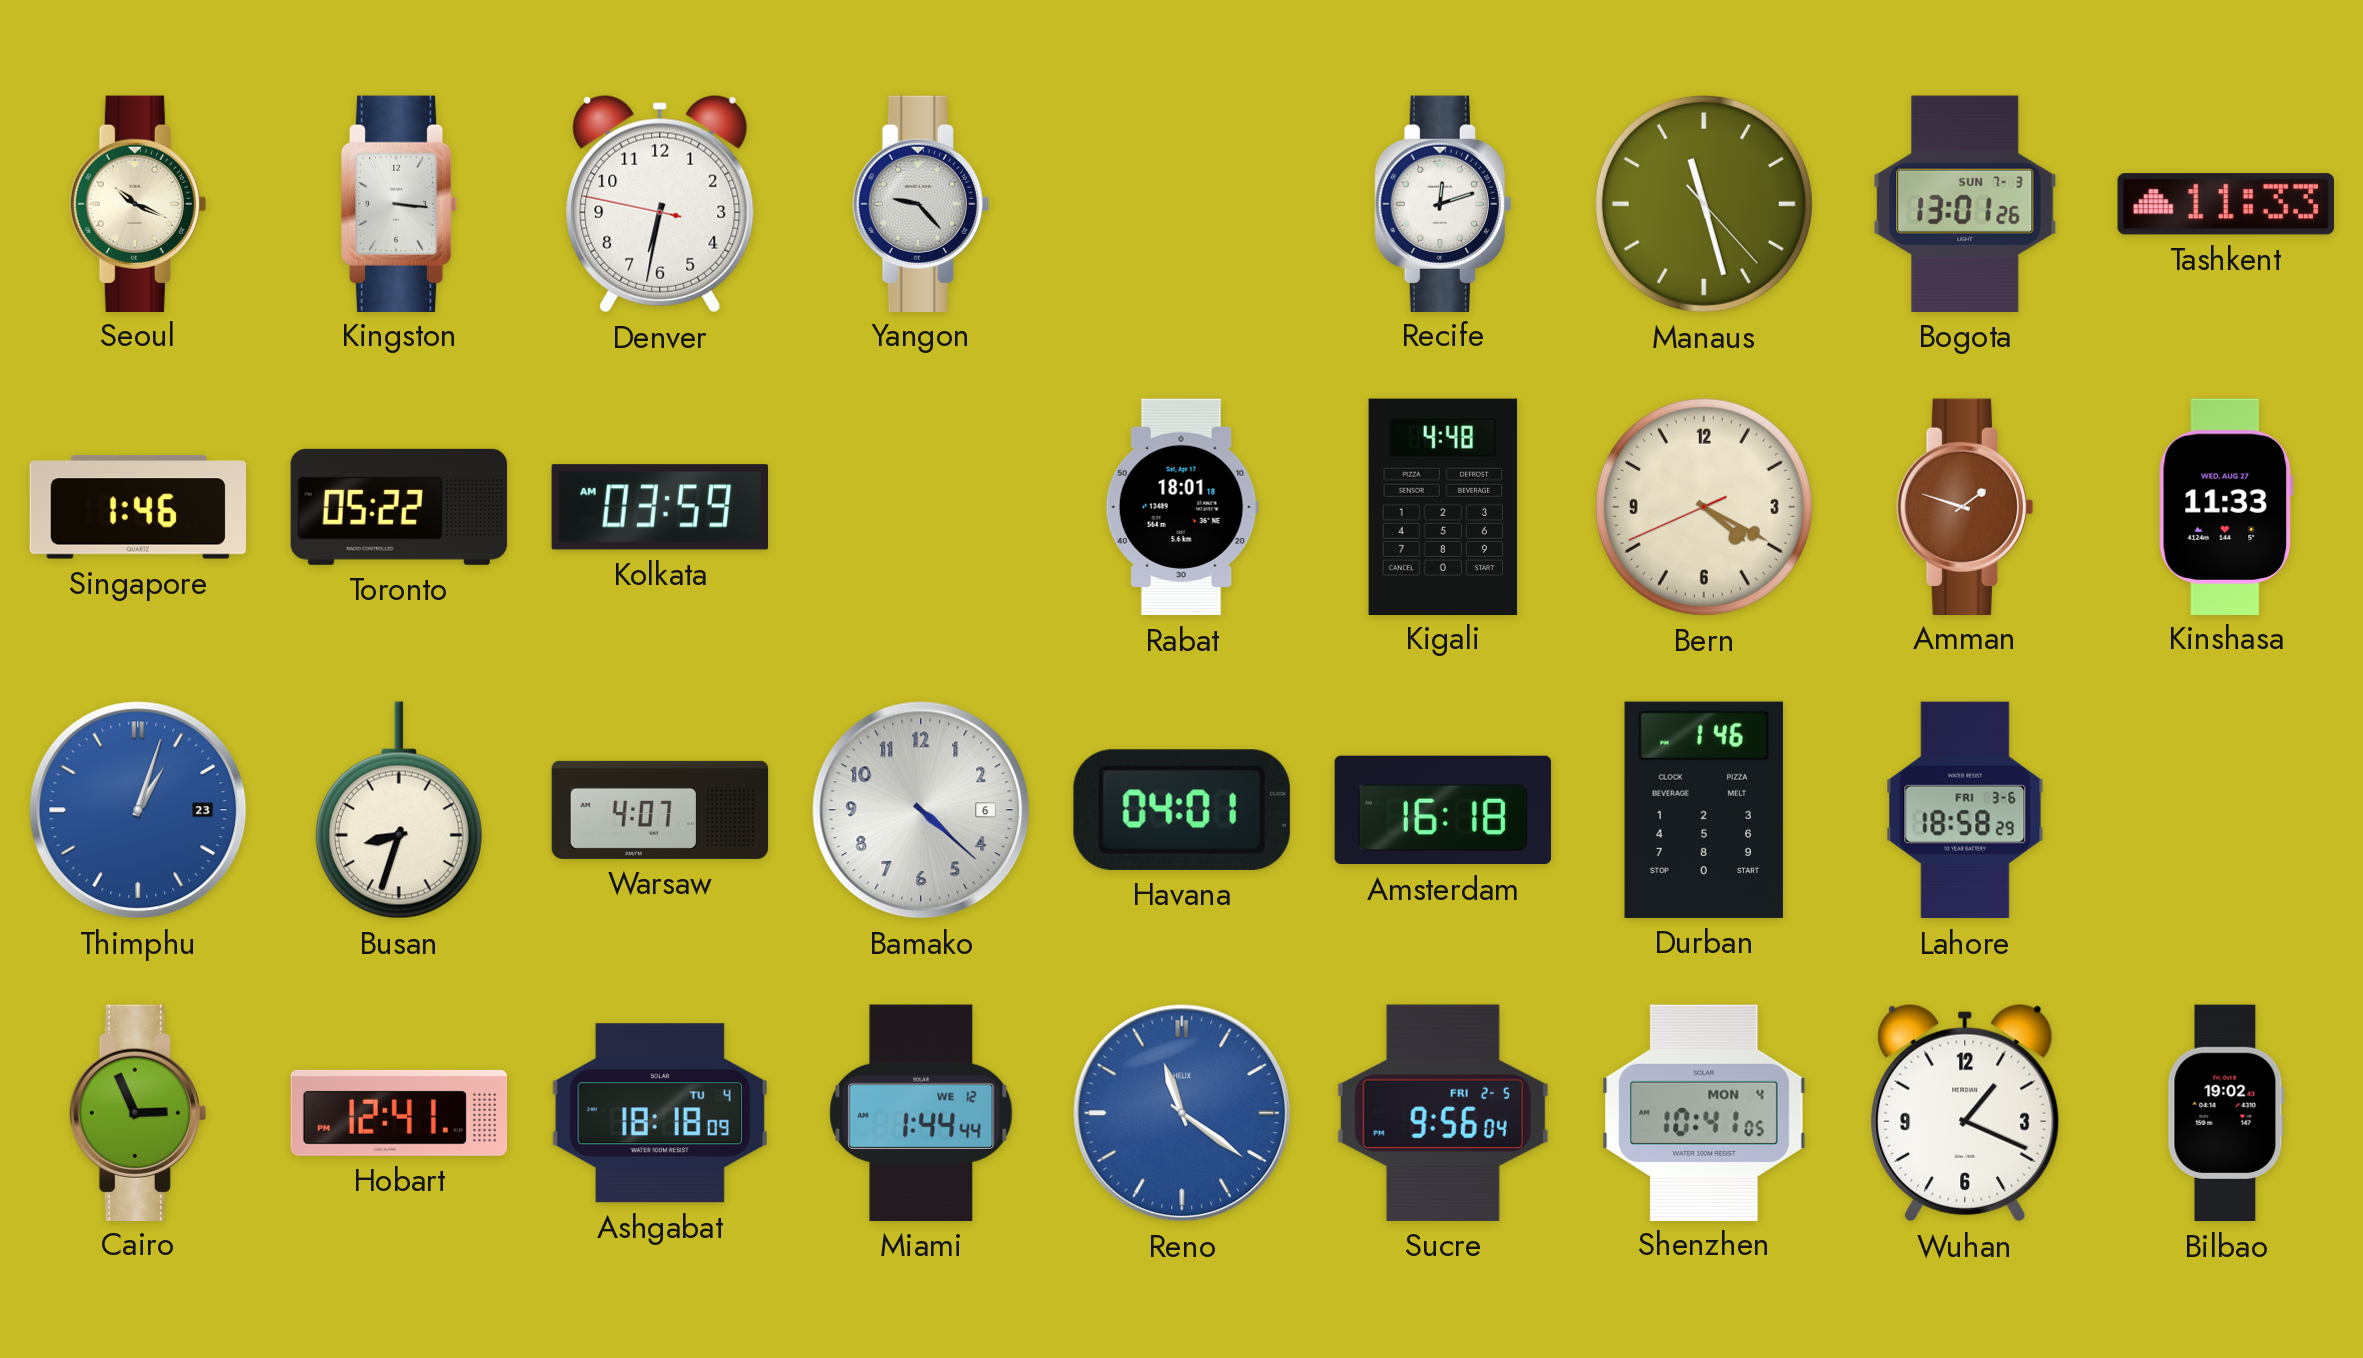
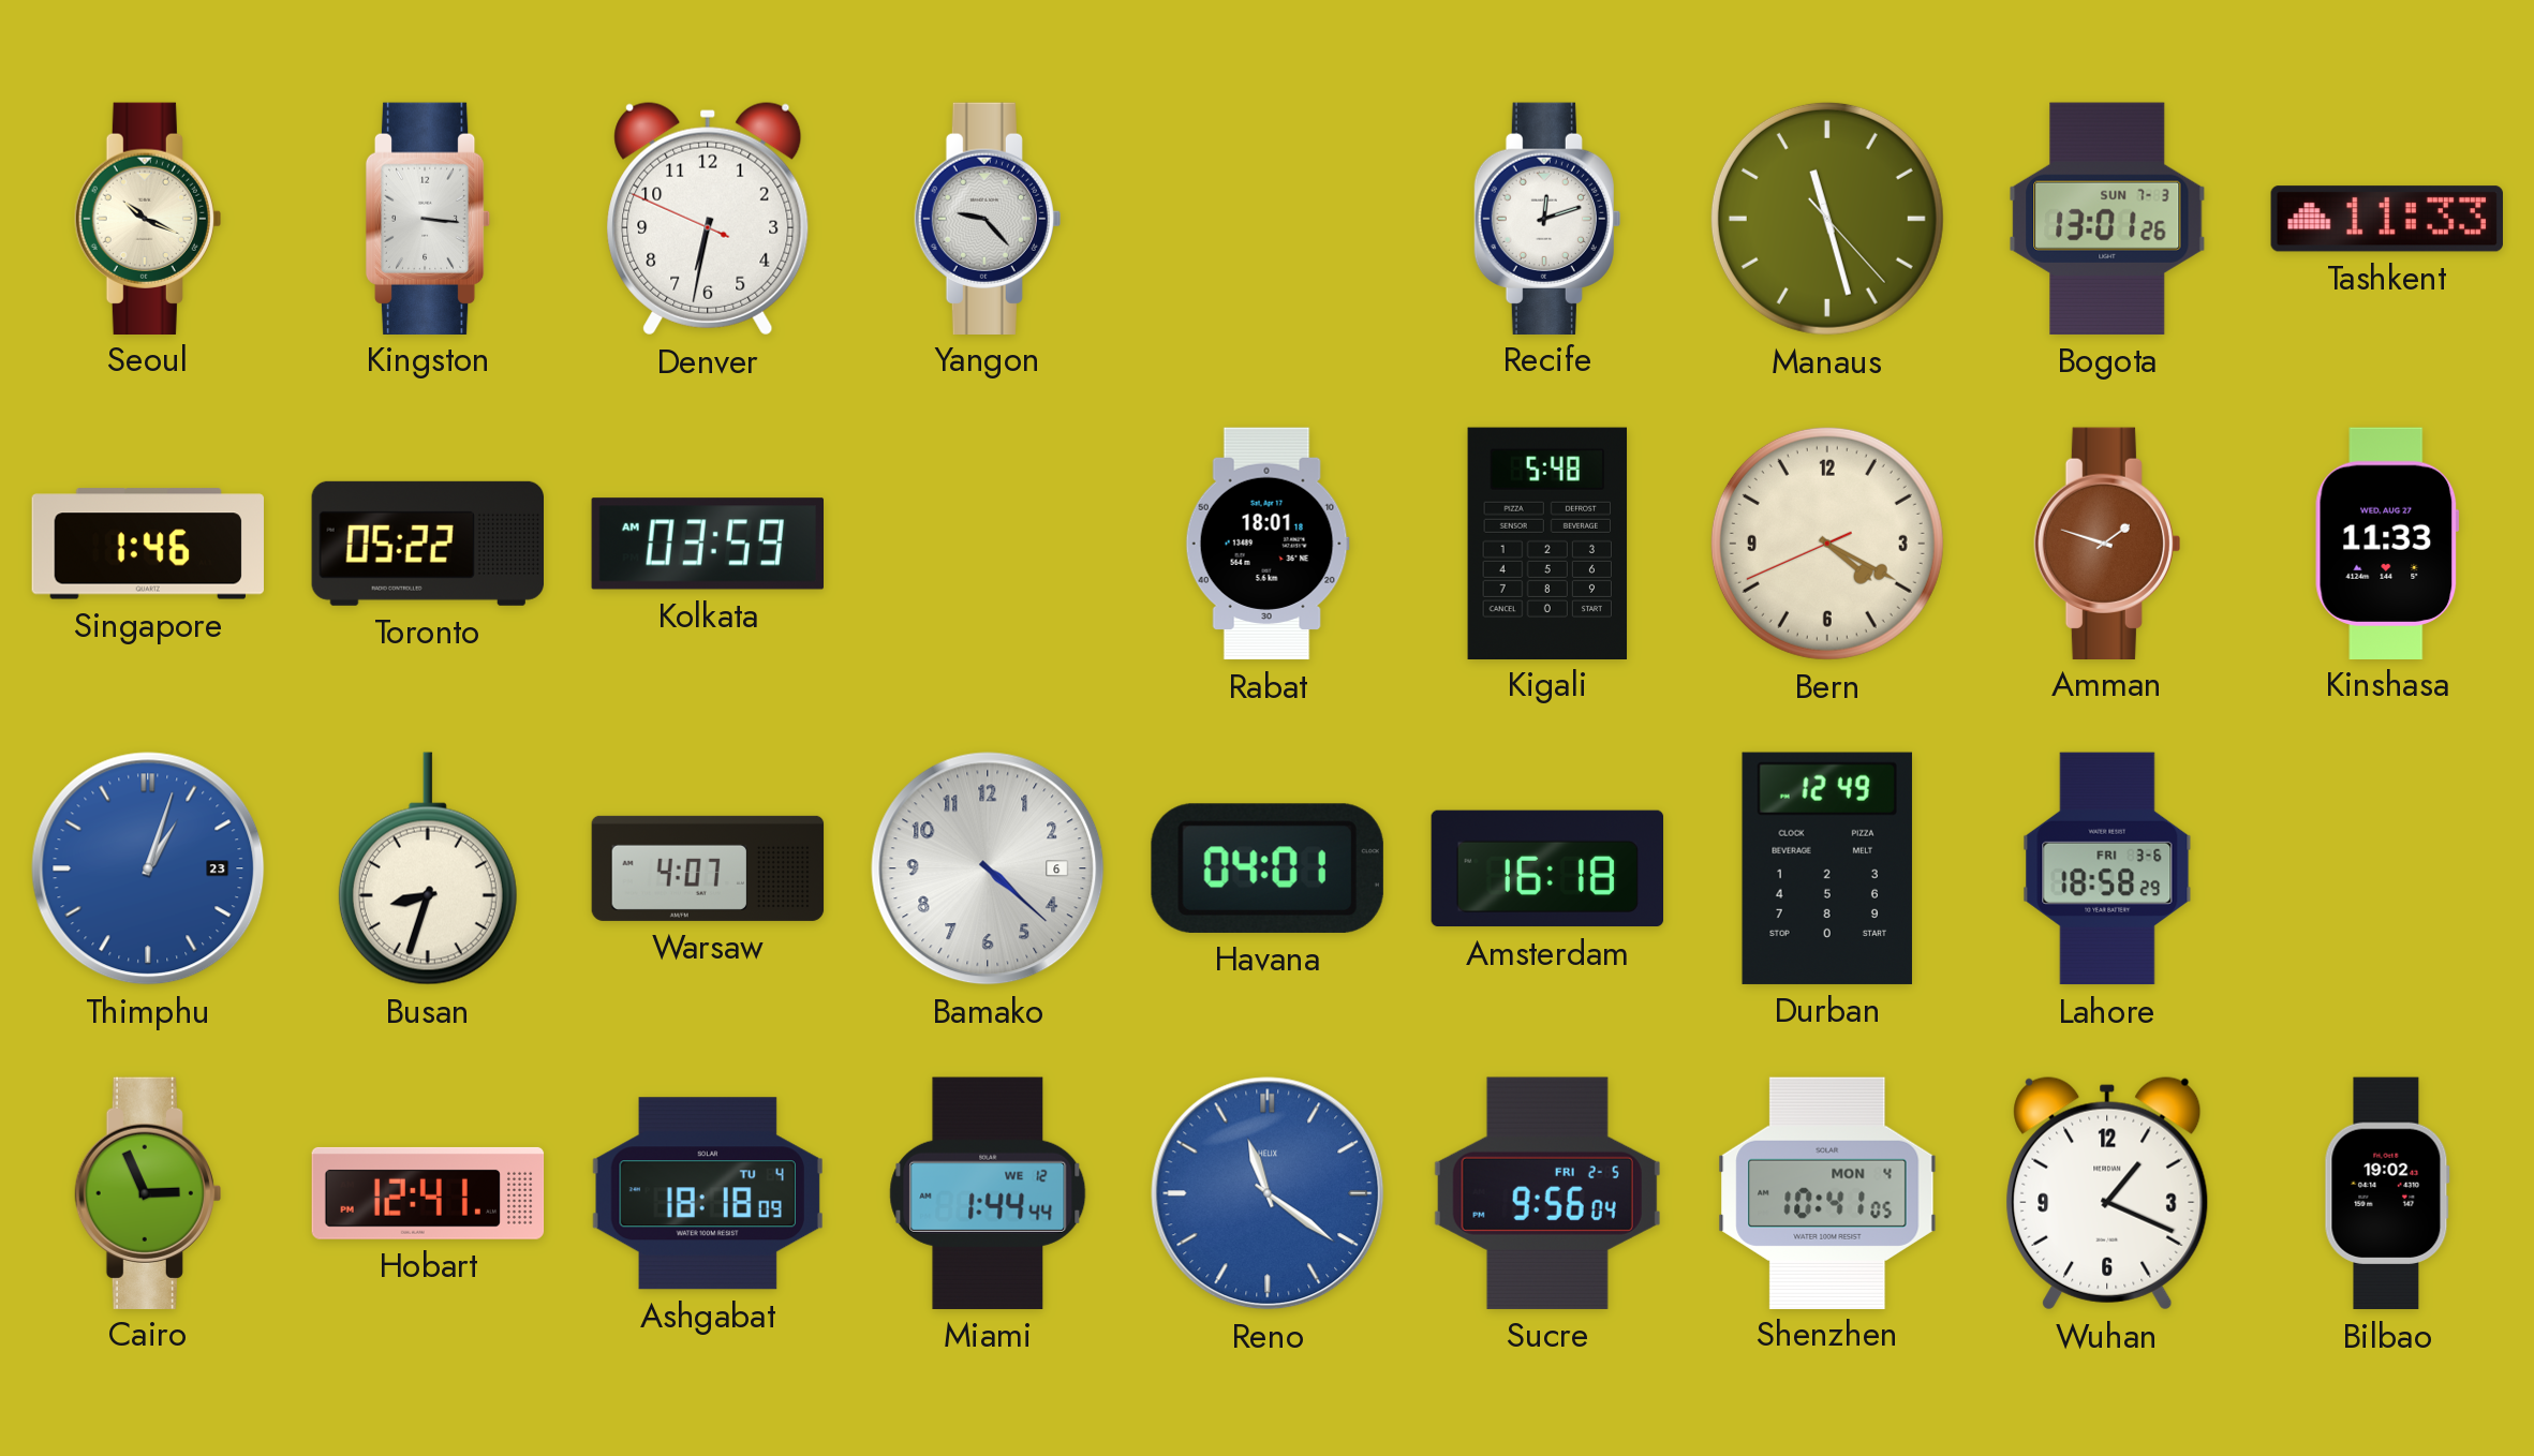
Denver: 6:31:47 -> 6:31:49 (708, 219)
Kigali: 4:48 -> 5:48 (1547, 543)
Durban: 1:46 -> 12:49 (1827, 868)
